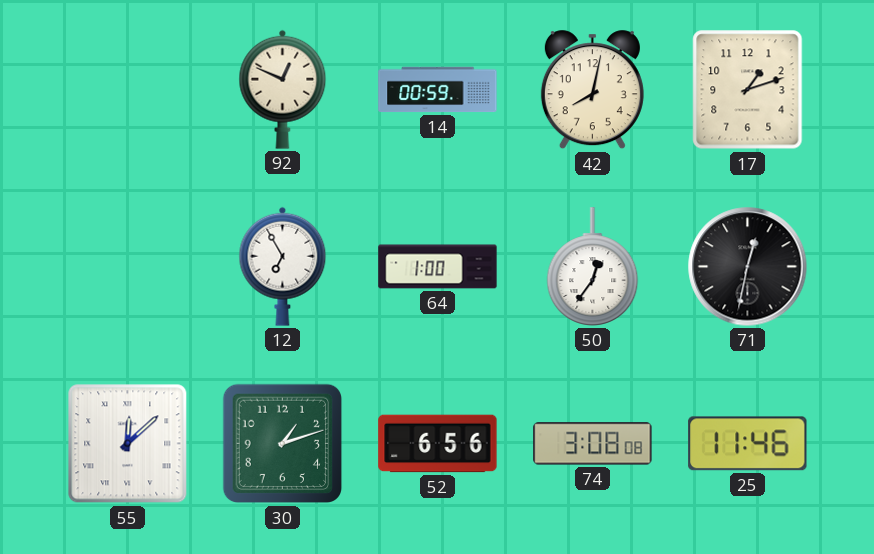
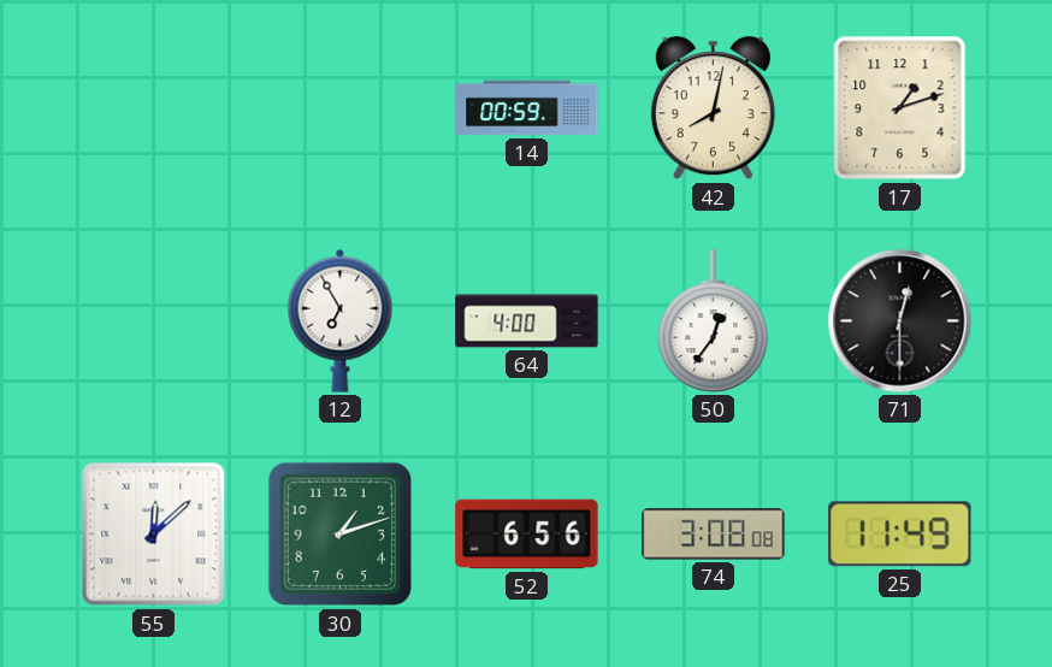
92: 12:49 -> none (283, 89)
64: 1:00 -> 4:00 (527, 321)
71: 12:32 -> 12:30 (900, 321)
25: 11:46 -> 11:49 (900, 535)
